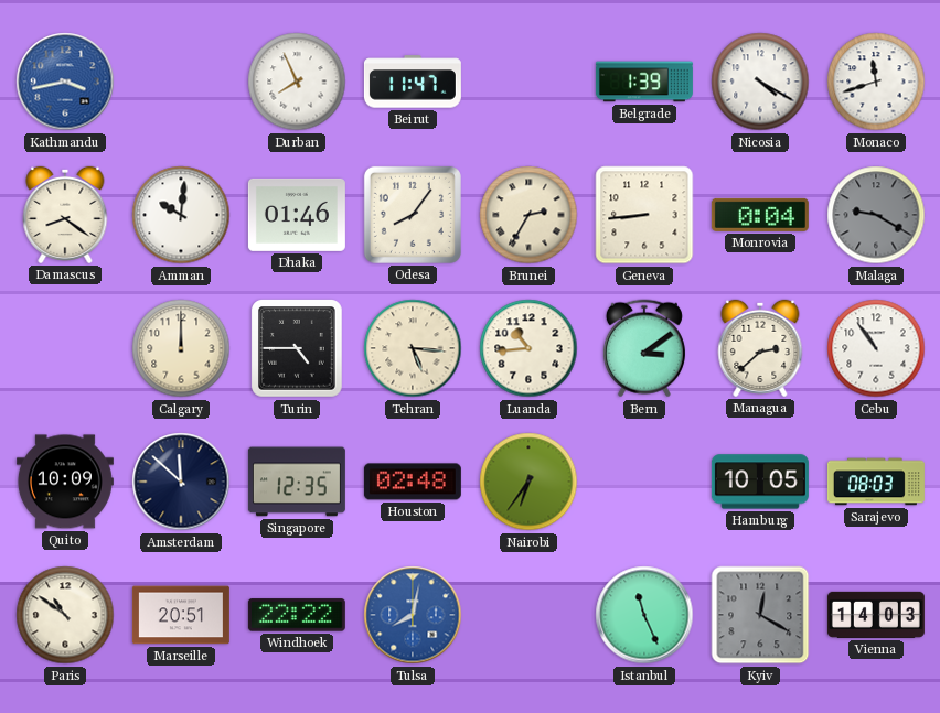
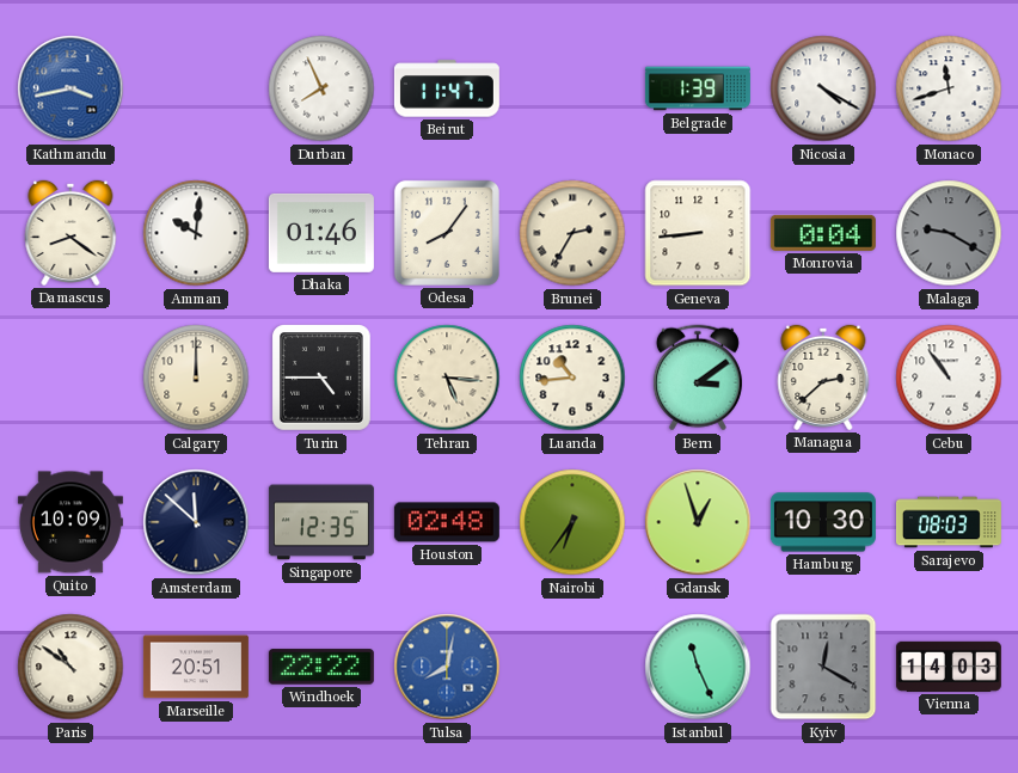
Gdansk: none -> 12:57 (698, 522)
Hamburg: 10:05 -> 10:30 (823, 522)
